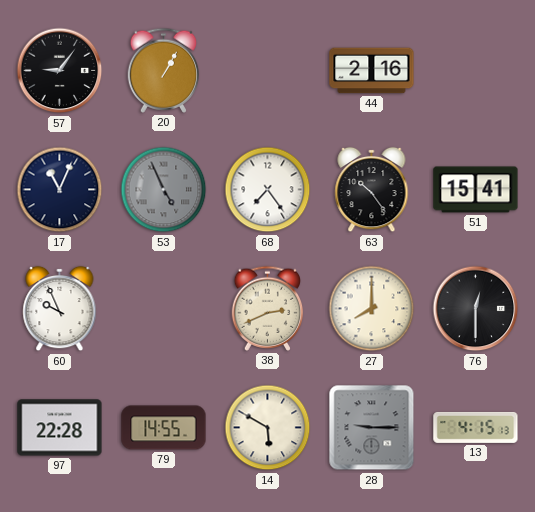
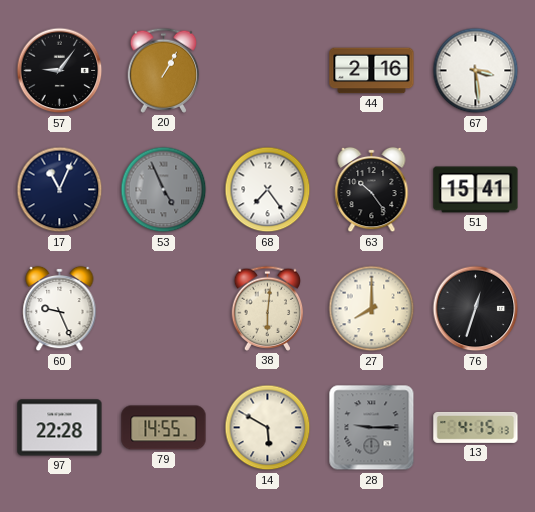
67: none -> 3:29 (476, 71)
60: 9:56 -> 9:26 (60, 309)
38: 2:41 -> 6:01 (268, 308)
76: 12:30 -> 12:33 (476, 309)
